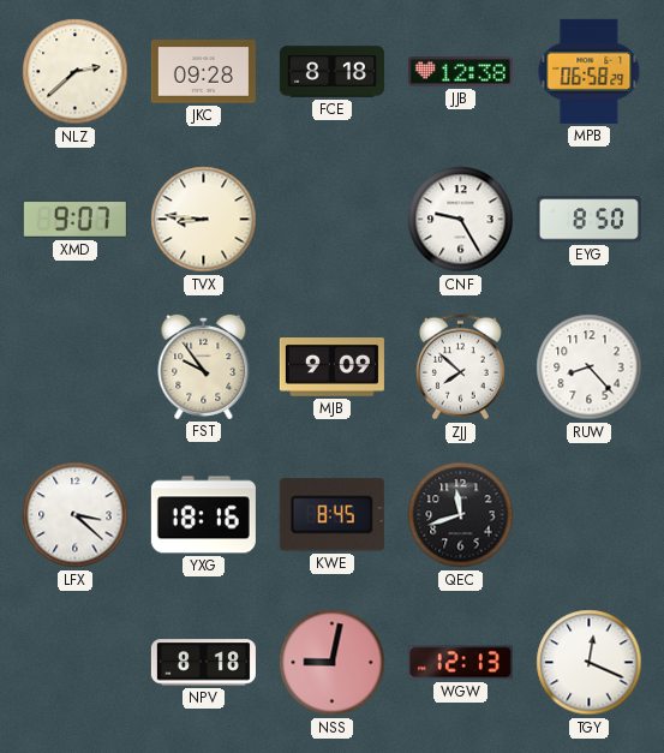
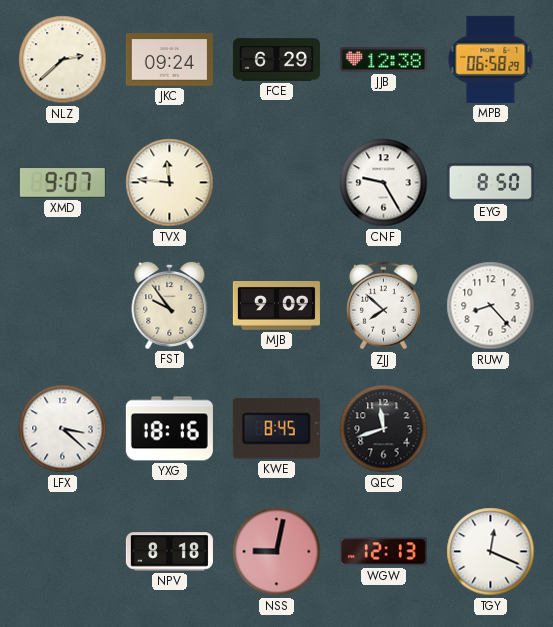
JKC: 09:28 -> 09:24 (169, 60)
FCE: 8:18 -> 6:29 (276, 60)
TVX: 8:46 -> 11:46 (170, 183)
